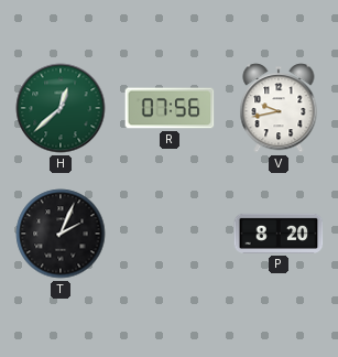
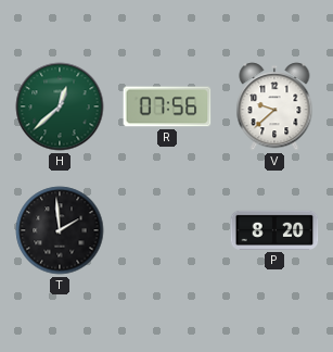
V: 9:43 -> 9:38 (274, 106)
T: 2:04 -> 1:59 (60, 230)
